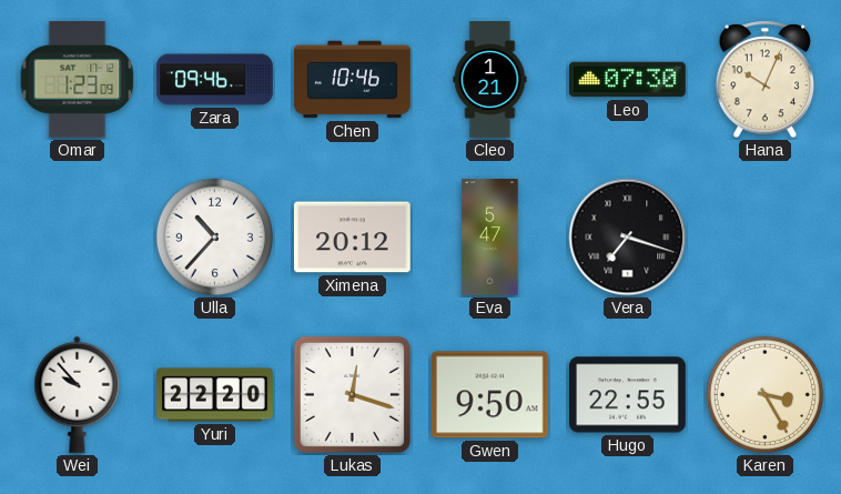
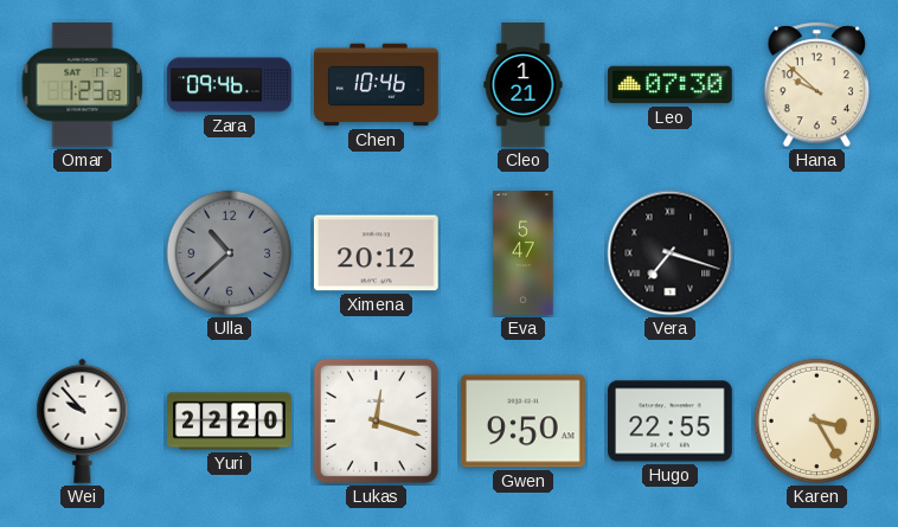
Hana: 10:04 -> 9:52 (817, 85)
Ulla: 10:37 -> 10:38 (230, 253)
Ulla dial: white -> grey (230, 253)
